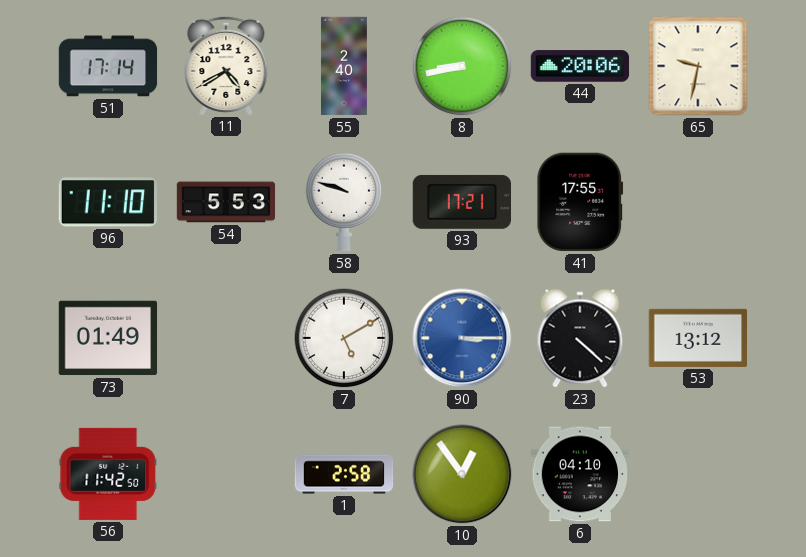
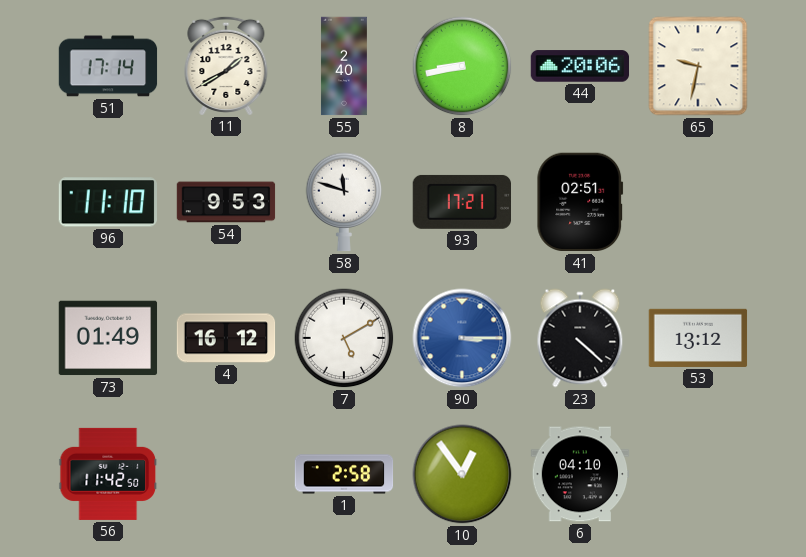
11: 4:40 -> 1:40 (226, 65)
54: 5:53 -> 9:53 (226, 202)
58: 9:48 -> 11:48 (344, 202)
41: 17:55 -> 02:51 (580, 202)
4: none -> 16:12 (226, 338)
